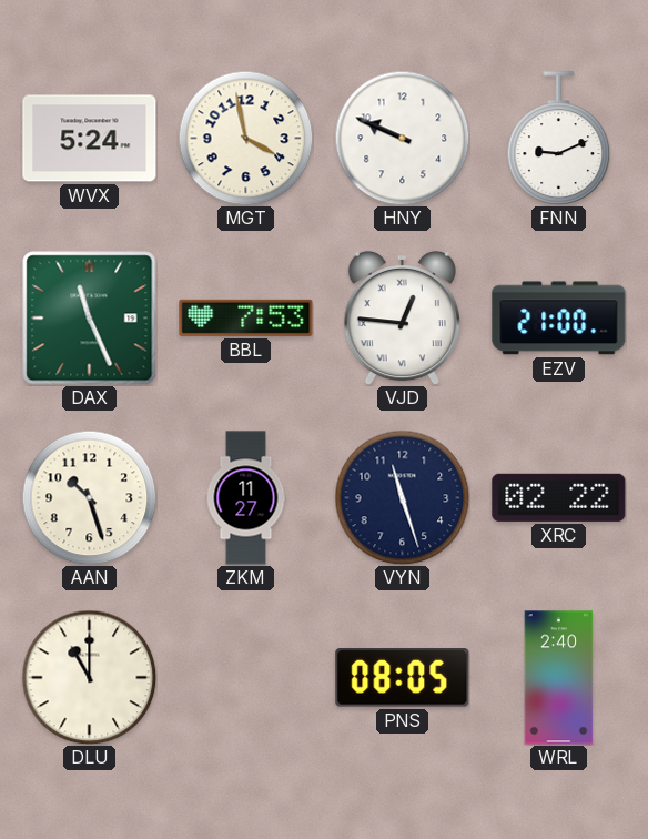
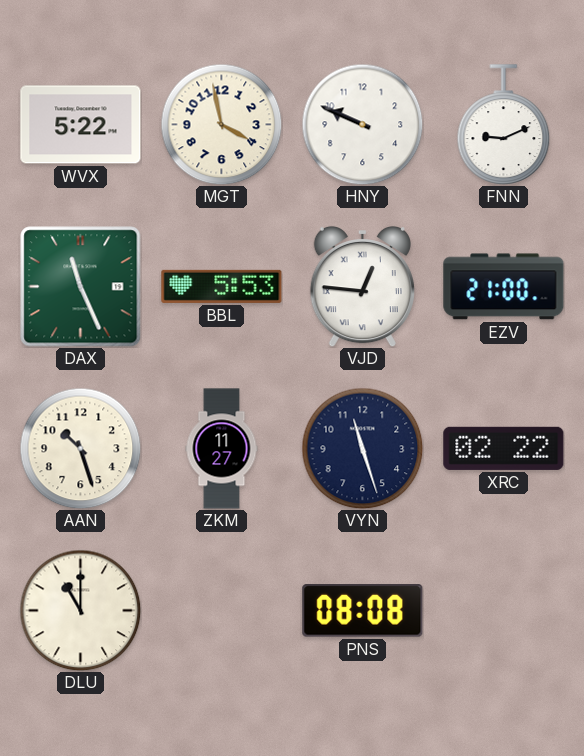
WVX: 5:24 -> 5:22 (81, 125)
BBL: 7:53 -> 5:53 (222, 286)
PNS: 08:05 -> 08:08 (363, 611)
WRL: 2:40 -> none (559, 678)
